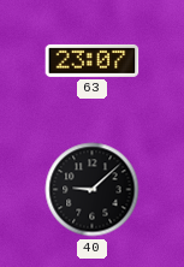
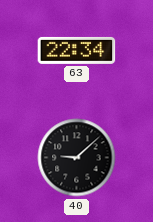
63: 23:07 -> 22:34 (77, 50)
